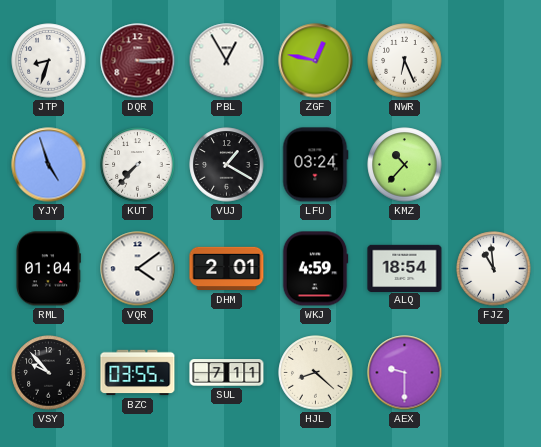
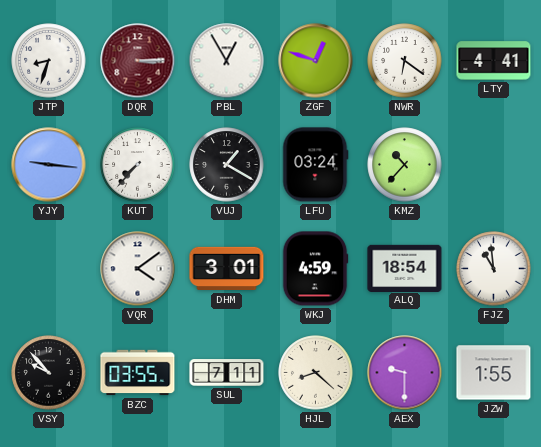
ZGF: 12:47 -> 12:48 (316, 61)
NWR: 6:26 -> 6:21 (405, 61)
LTY: none -> 4:41 (494, 61)
YJY: 4:57 -> 9:16 (49, 165)
RML: 01:04 -> none (48, 269)
DHM: 2:01 -> 3:01 (227, 269)
JZW: none -> 1:55 (494, 373)
